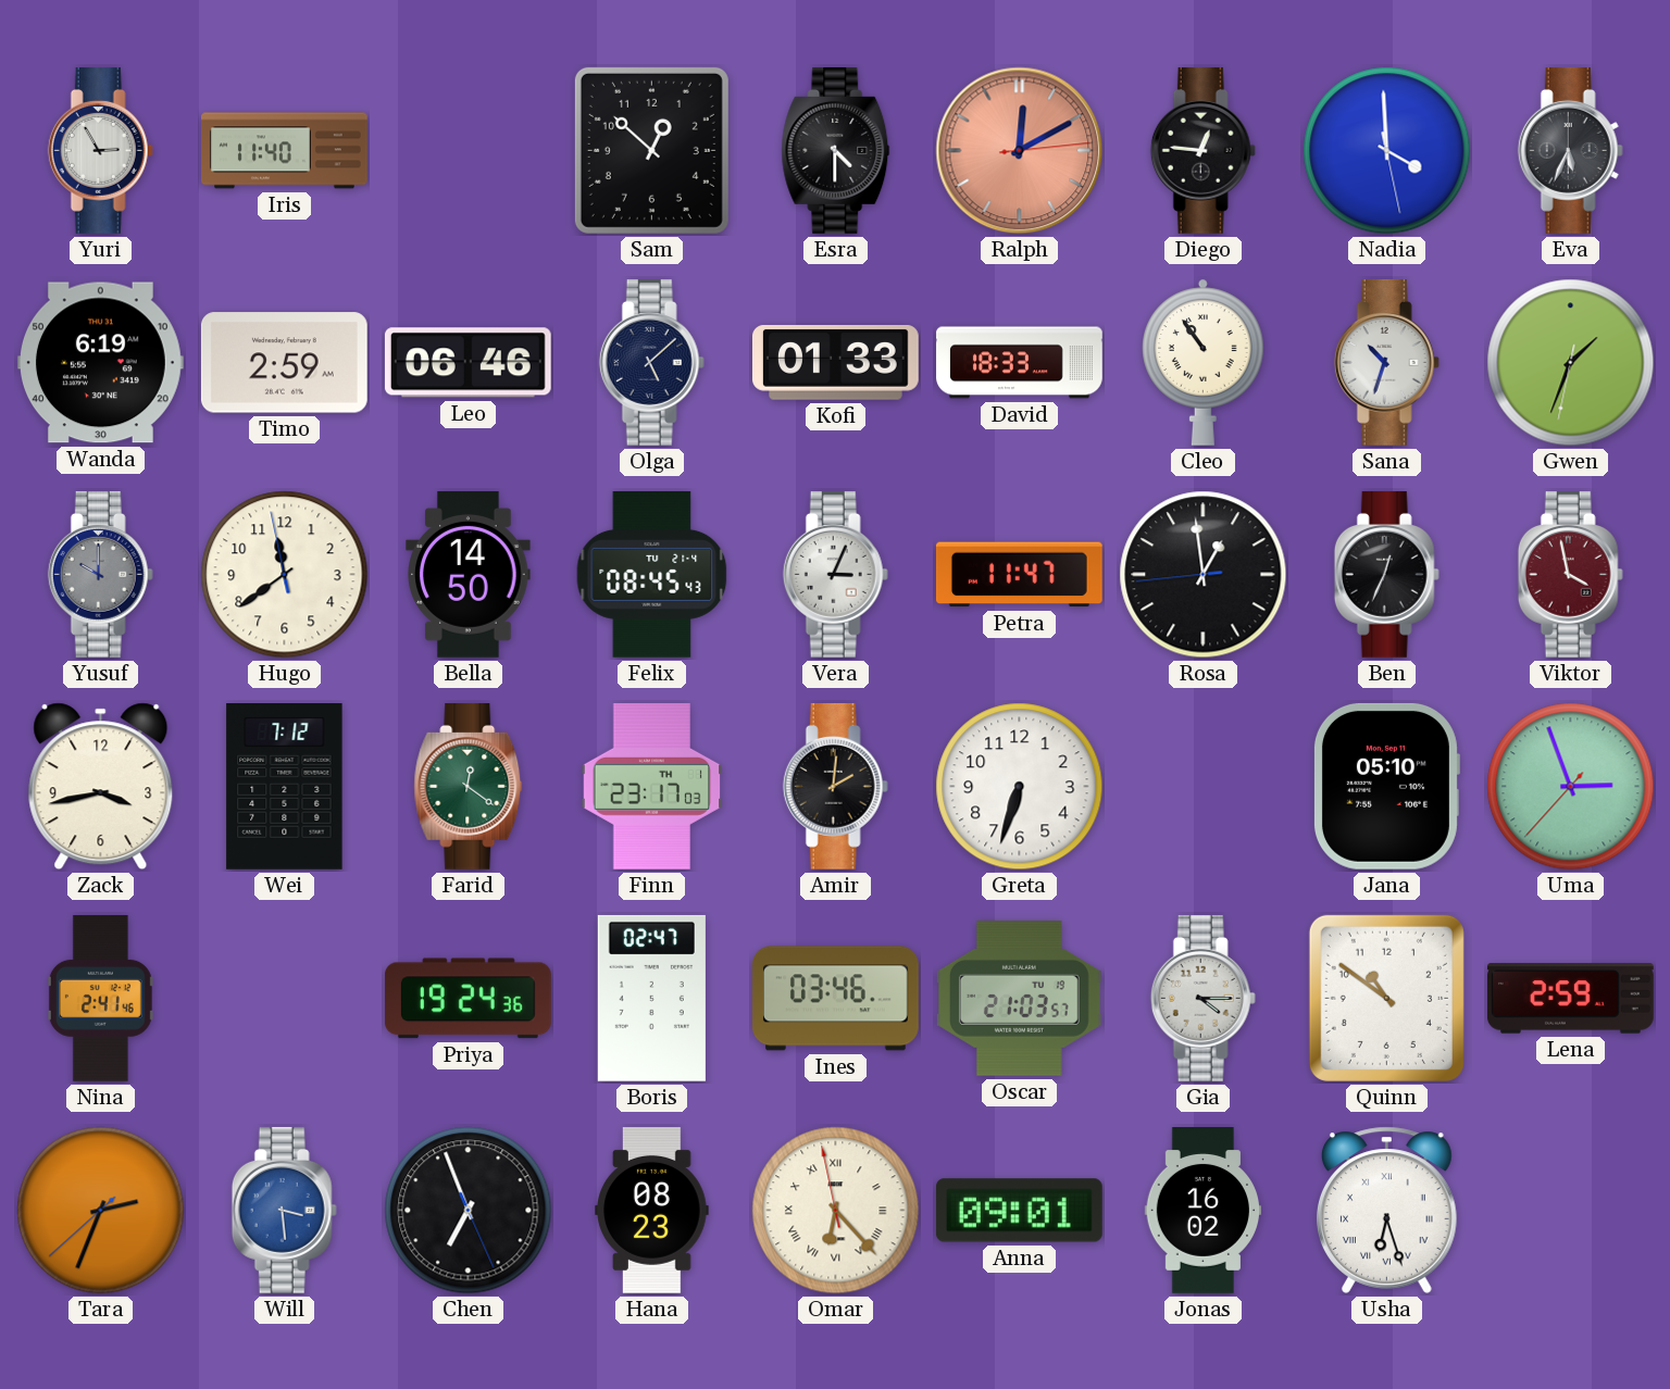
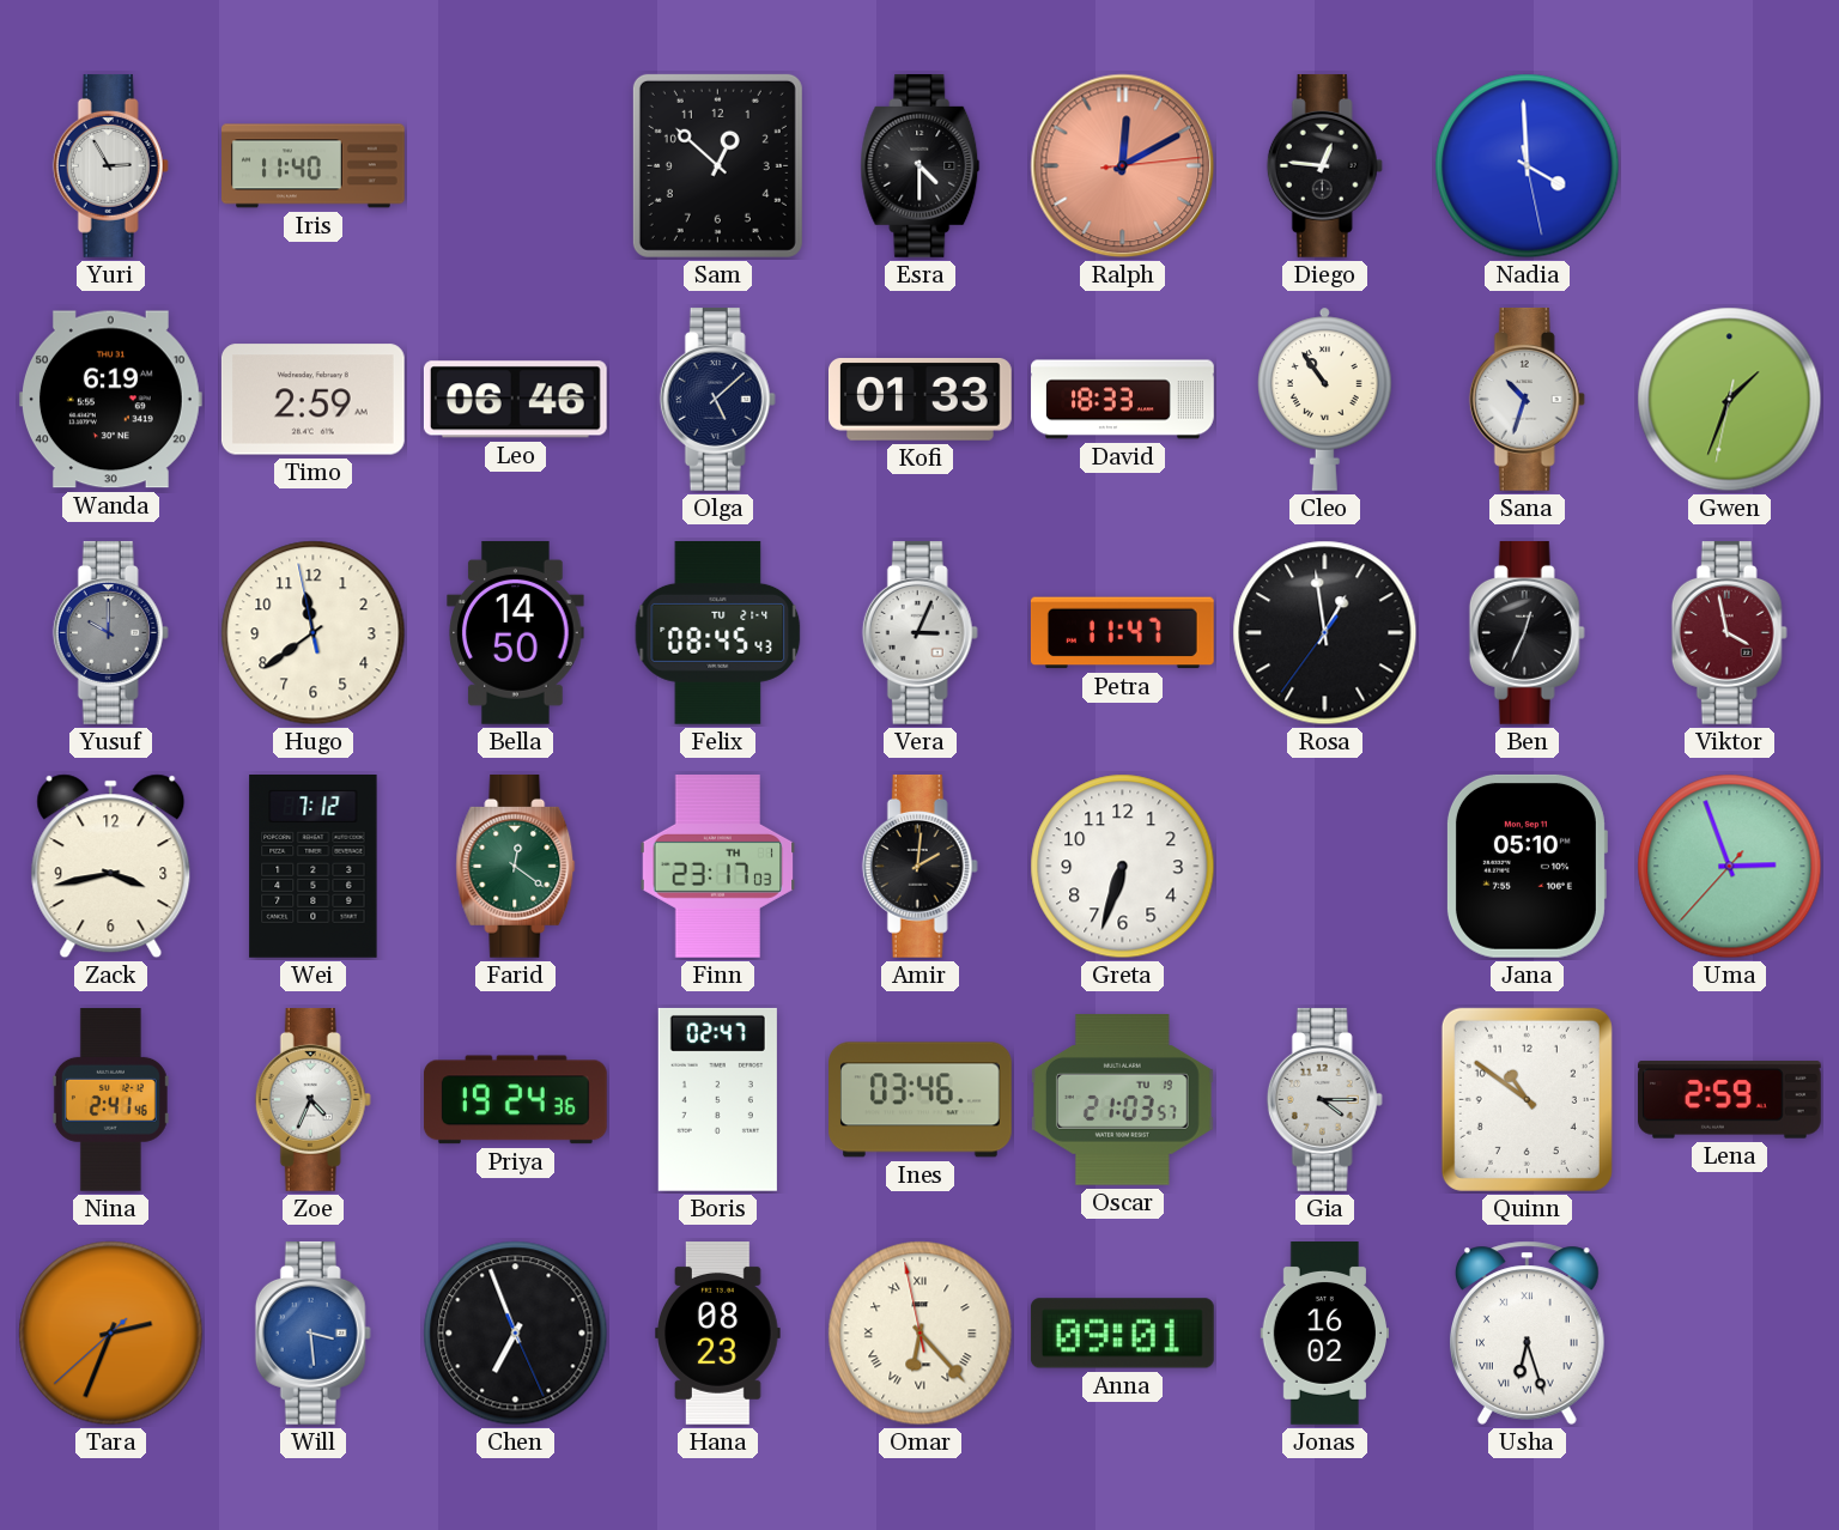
Eva: 5:34 -> none (1570, 150)
Rosa: 12:58:44 -> 12:58:36 (1325, 633)
Zoe: none -> 4:34 (312, 1099)
